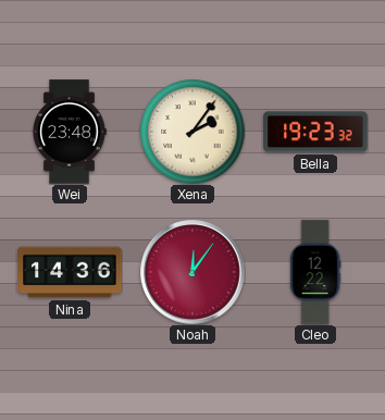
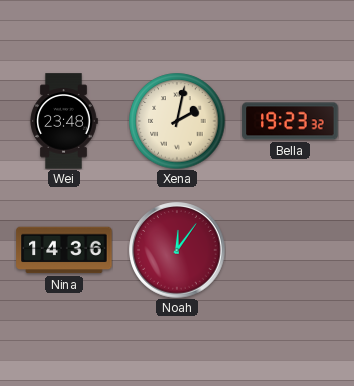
Xena: 2:06 -> 2:02 (177, 121)
Cleo: 12:22 -> none (315, 272)
